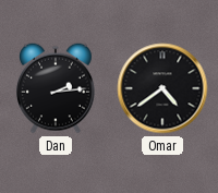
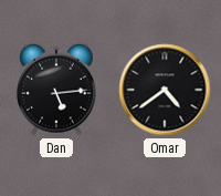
Dan: 2:14 -> 5:14 (56, 90)
